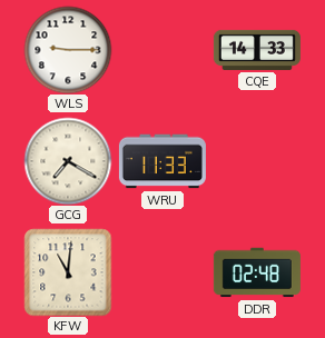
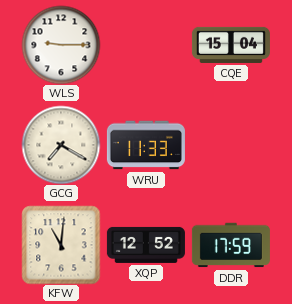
CQE: 14:33 -> 15:04 (231, 45)
XQP: none -> 12:52 (146, 245)
DDR: 02:48 -> 17:59 (231, 245)
